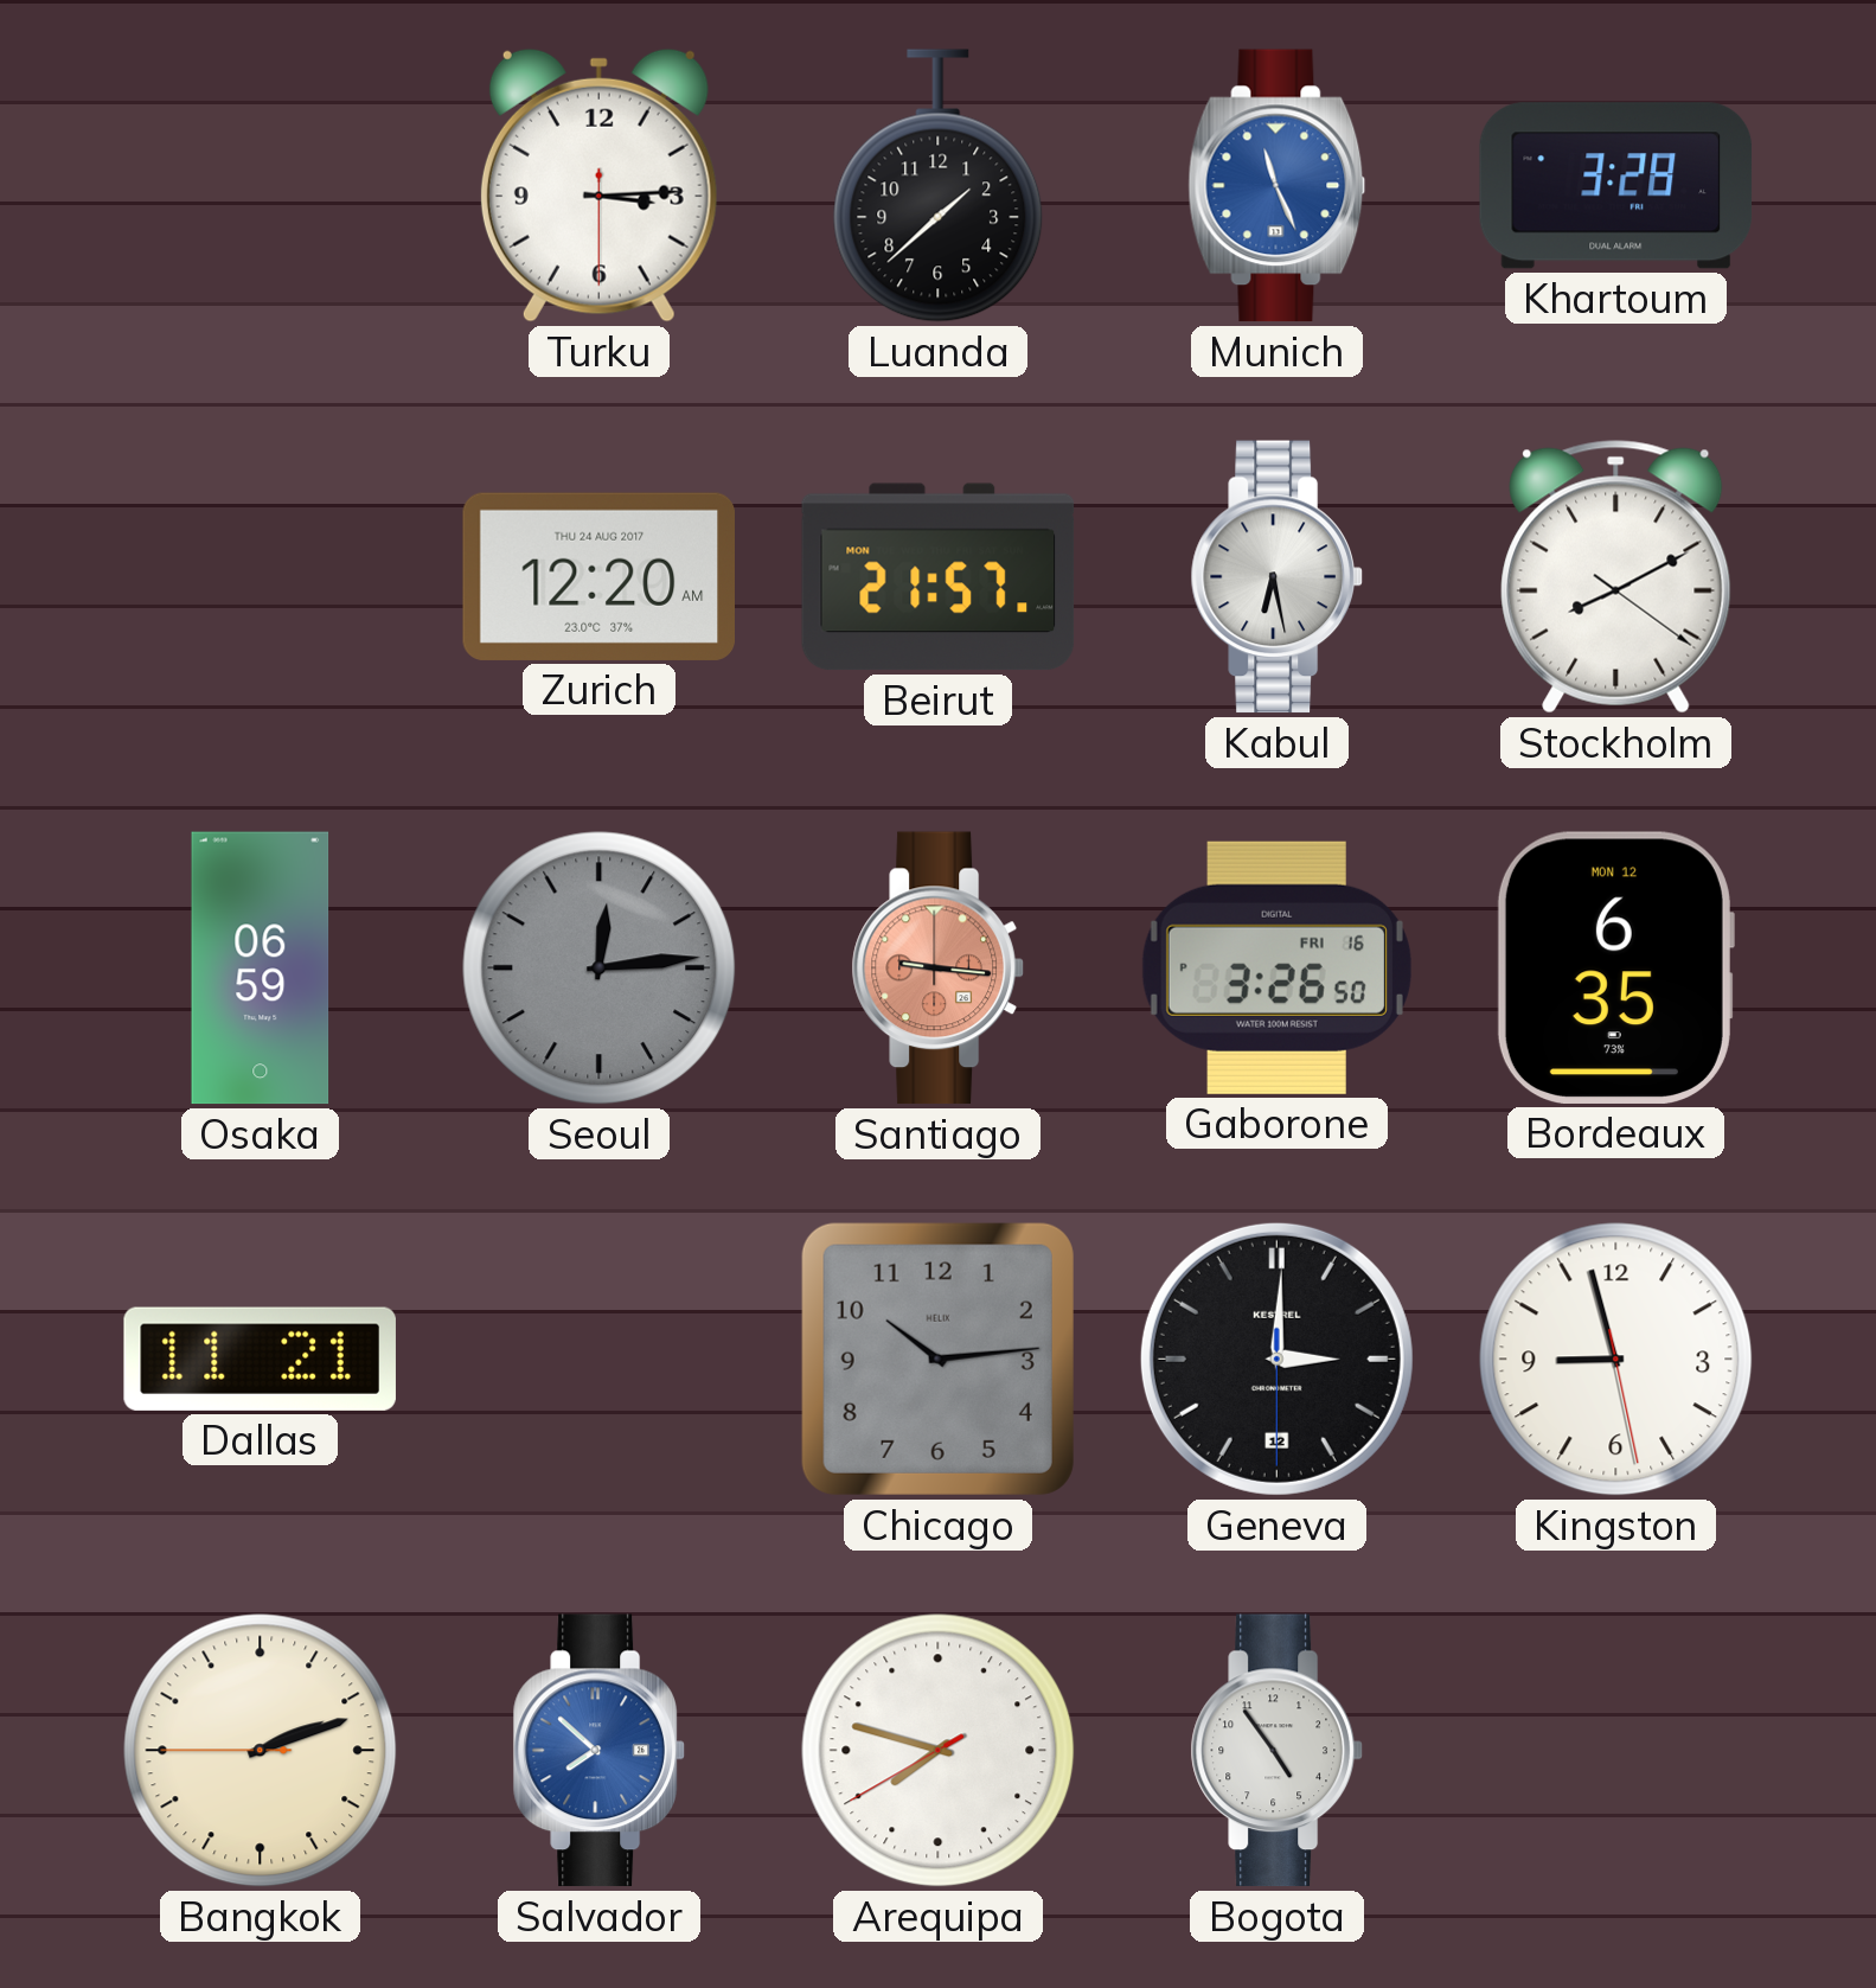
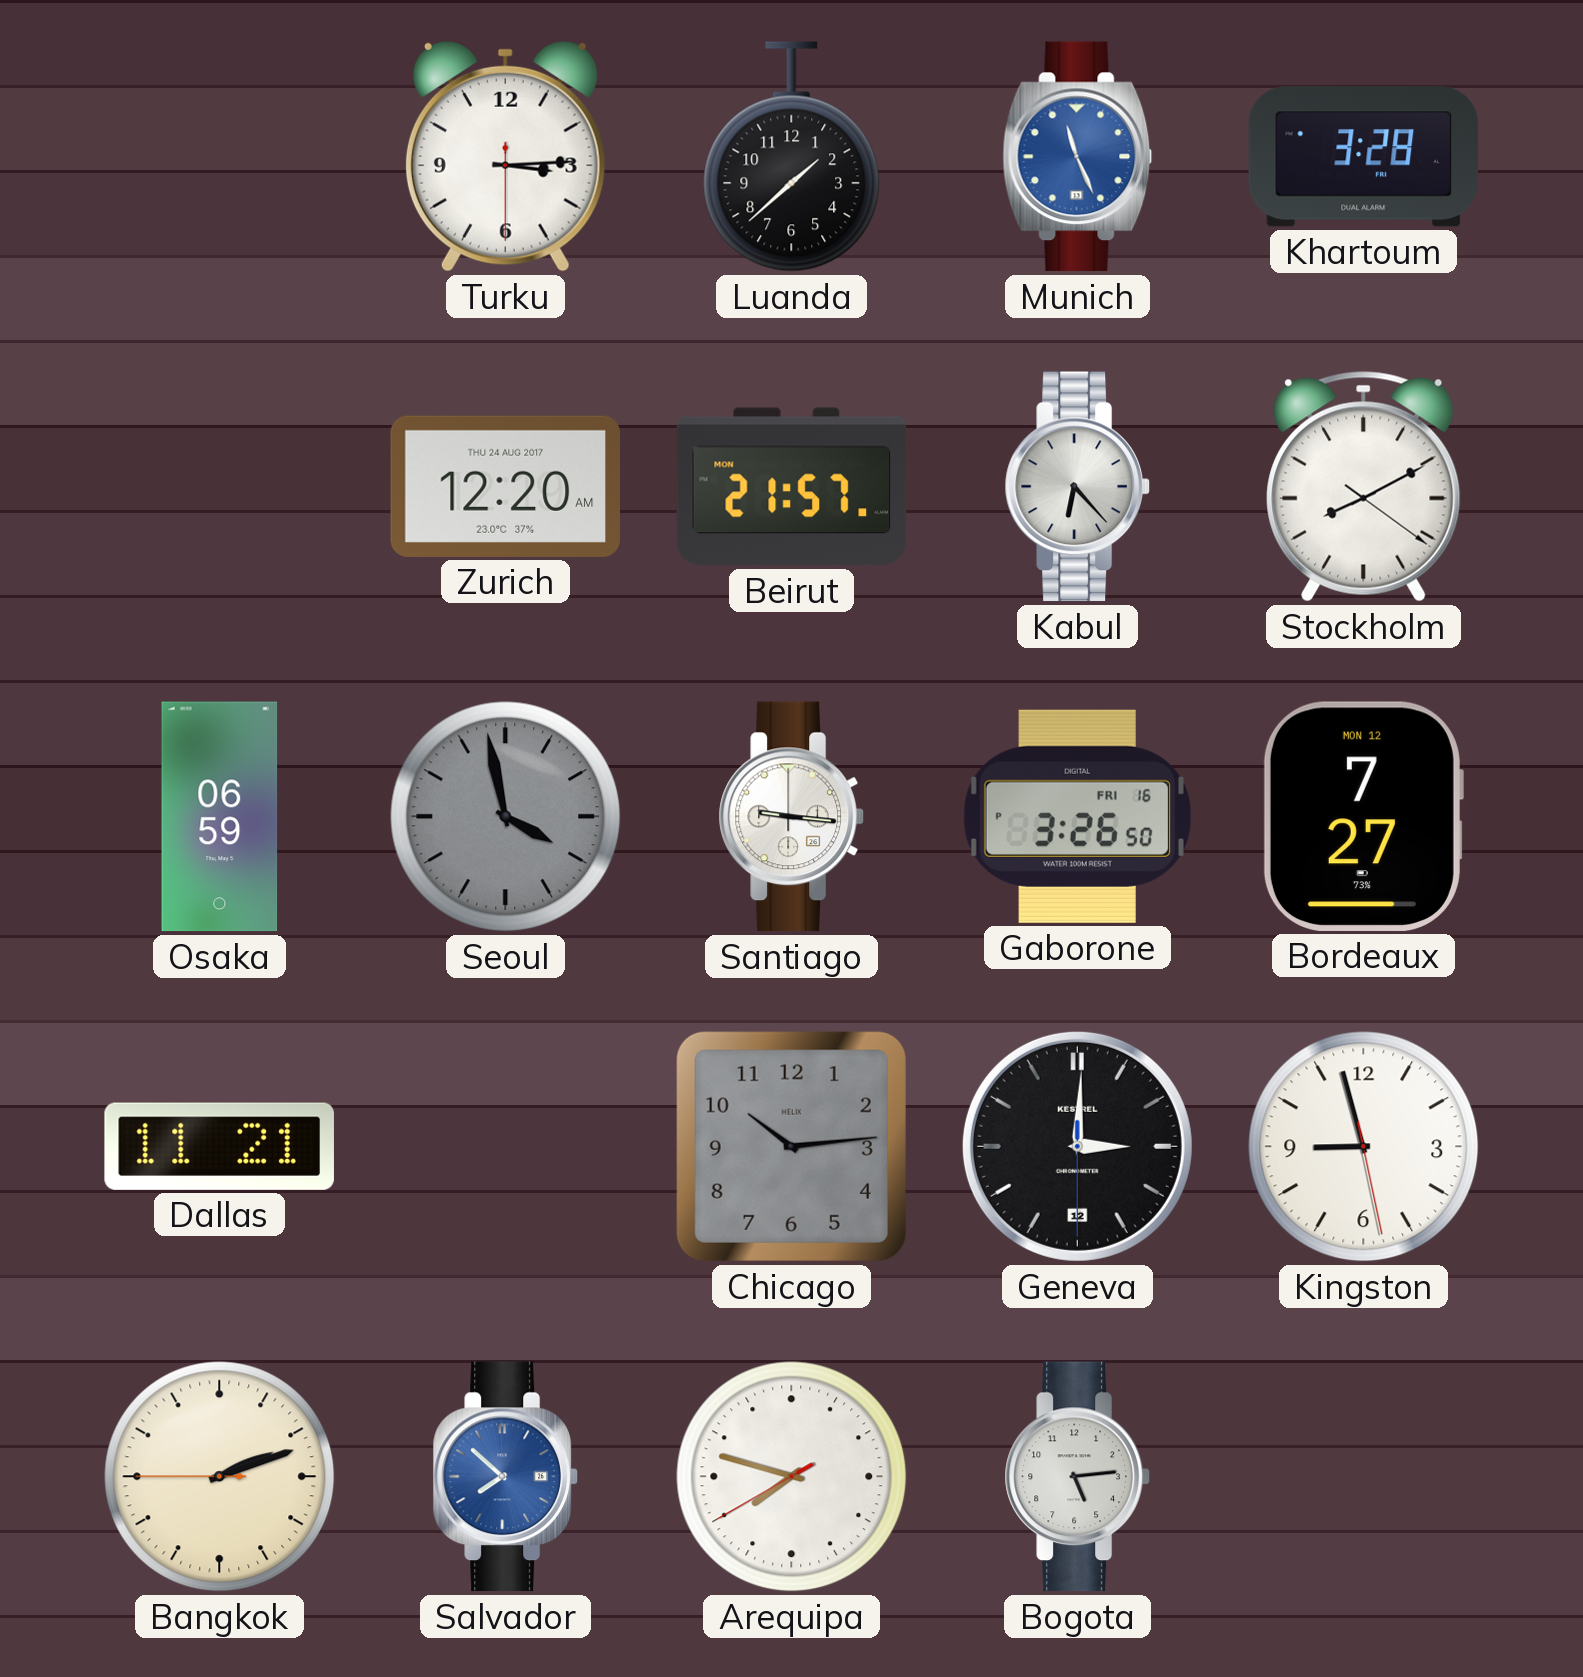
Kabul: 6:28 -> 6:23 (1077, 487)
Seoul: 12:14 -> 3:58 (506, 817)
Santiago dial: salmon -> white (791, 817)
Bordeaux: 6:35 -> 7:27 (1363, 816)
Bogota: 4:54 -> 5:14 (1077, 1477)
